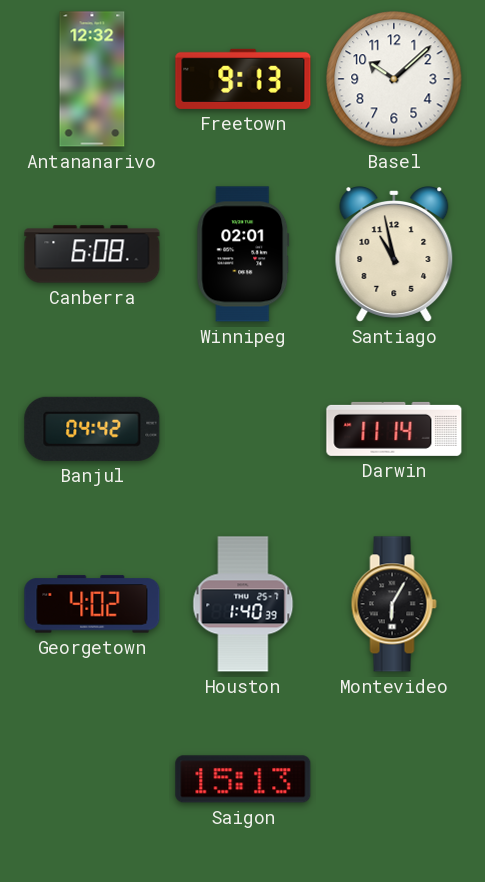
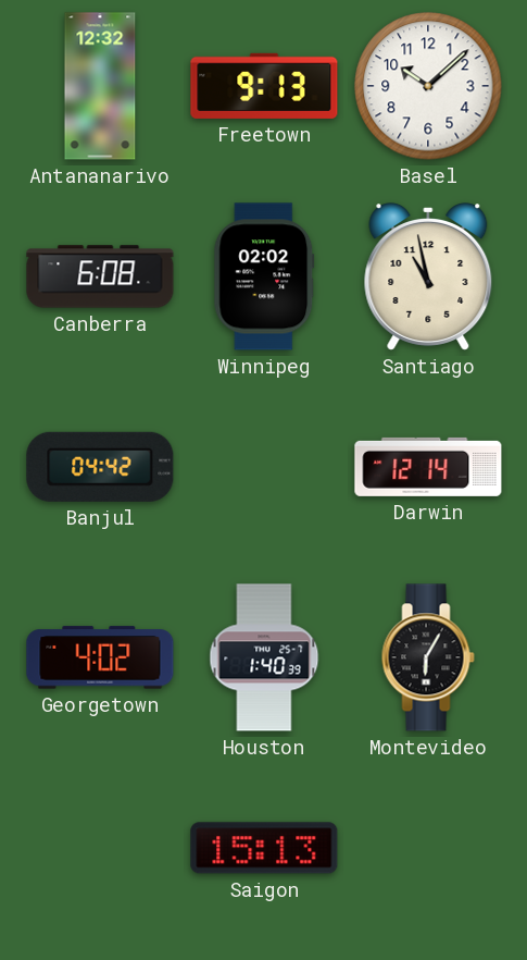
Winnipeg: 02:01 -> 02:02 (264, 276)
Darwin: 11:14 -> 12:14 (428, 467)
